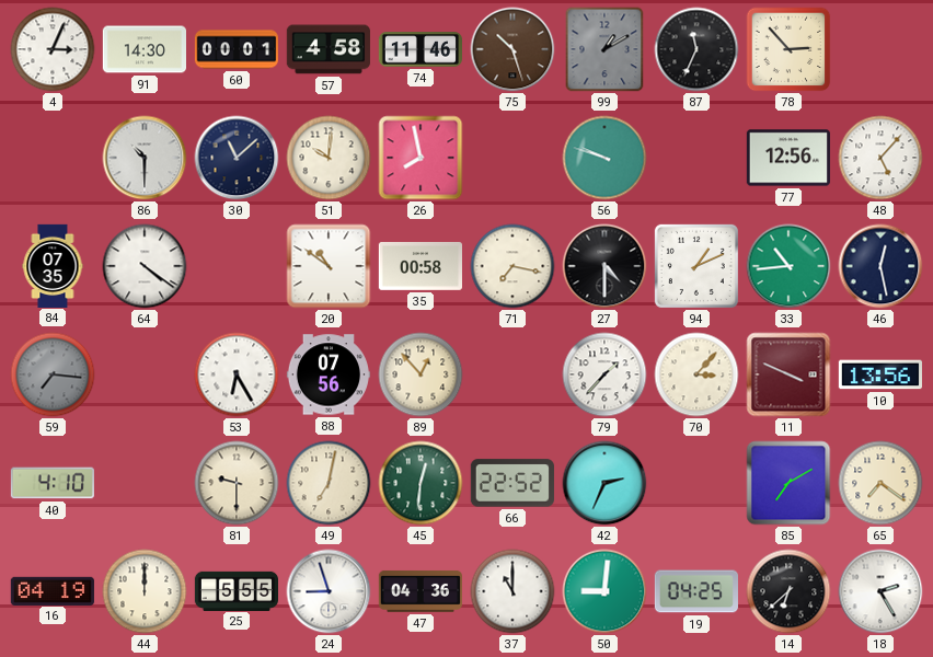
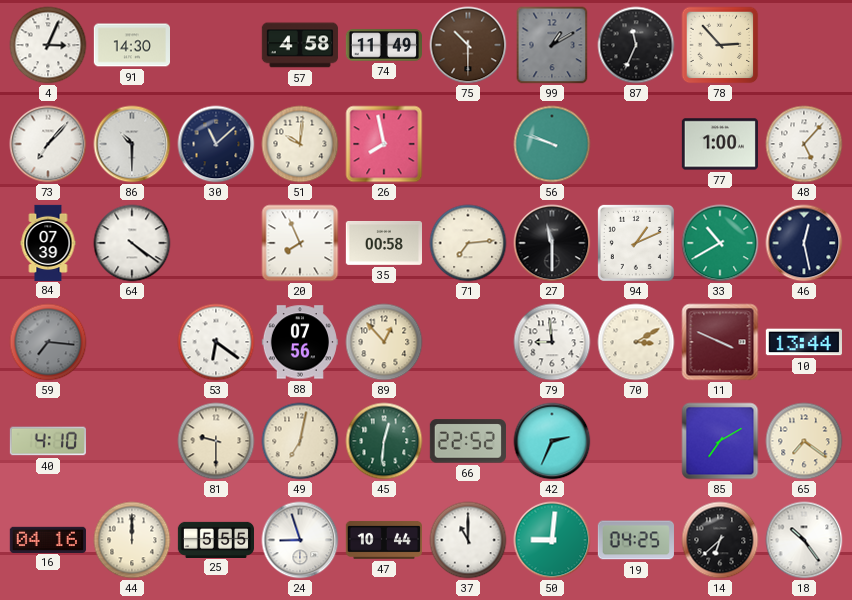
60: 00:01 -> none (235, 49)
74: 11:46 -> 11:49 (383, 45)
75: 10:27 -> 10:30 (468, 45)
73: none -> 7:07 (48, 144)
77: 12:56 -> 1:00 (719, 144)
84: 07:35 -> 07:39 (48, 242)
20: 10:51 -> 7:56 (300, 243)
71: 7:17 -> 7:14 (468, 243)
27: 4:30 -> 11:30 (552, 243)
33: 10:44 -> 10:40 (720, 243)
53: 6:25 -> 6:21 (216, 342)
79: 1:37 -> 8:59 (552, 342)
70: 3:07 -> 3:10 (636, 342)
10: 13:56 -> 13:44 (804, 342)
16: 04:19 -> 04:16 (48, 539)
47: 04:36 -> 10:44 (384, 540)
18: 2:25 -> 10:24 (804, 540)
